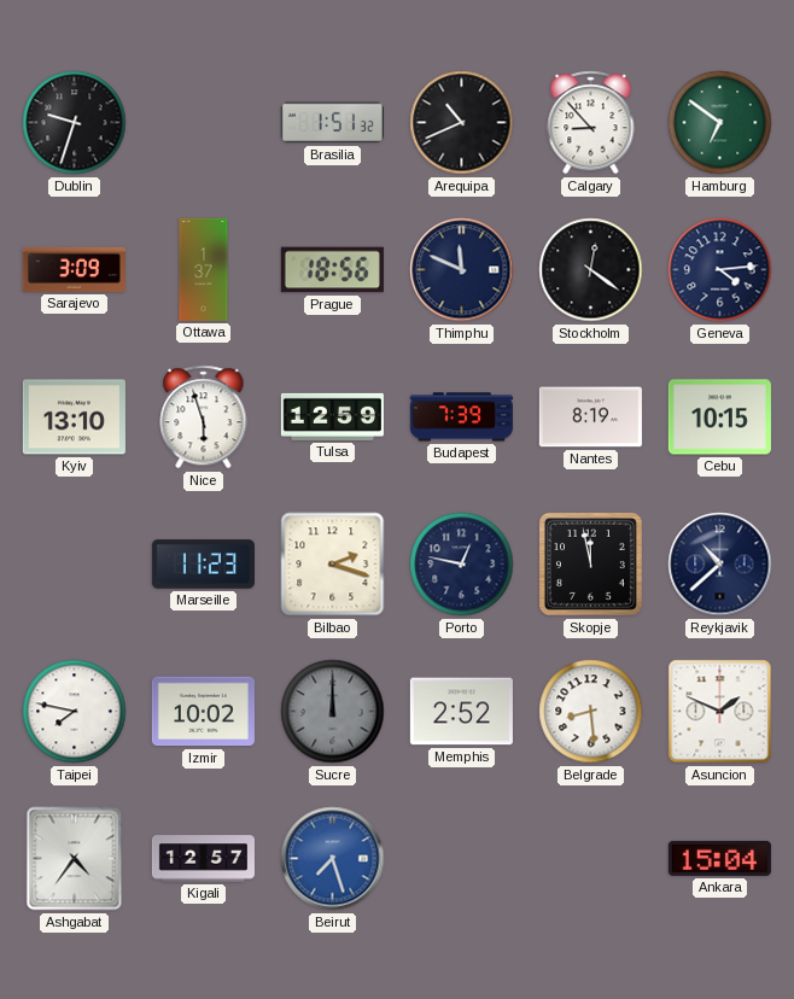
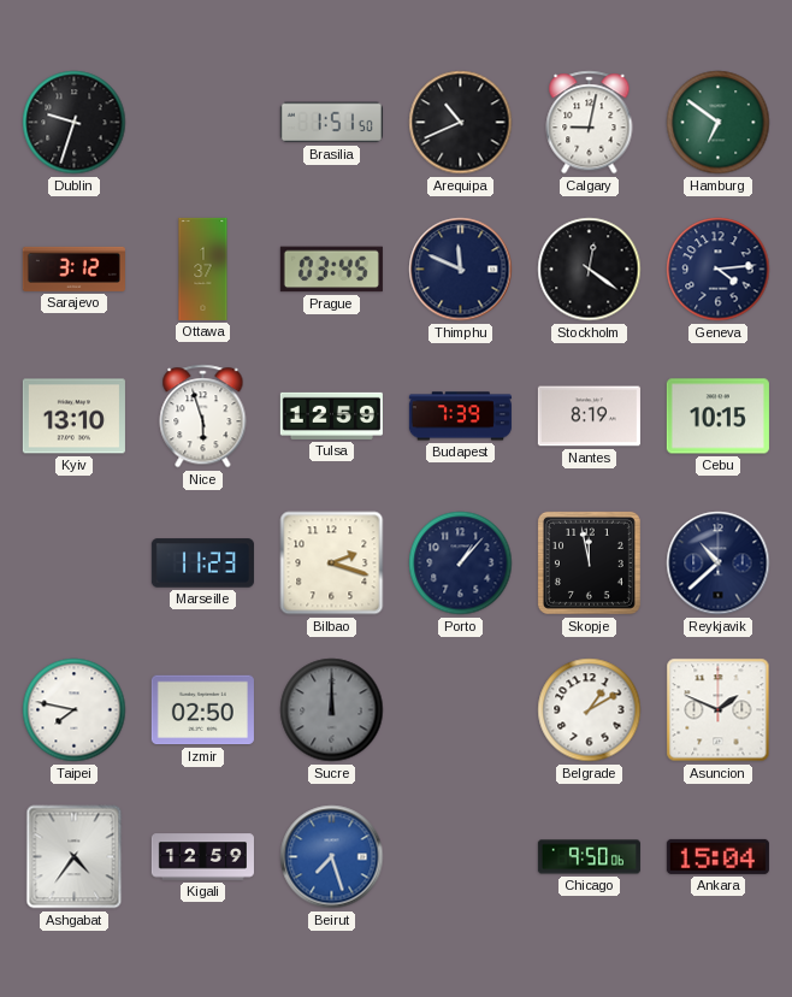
Brasilia: 1:51:32 -> 1:51:50 (331, 123)
Calgary: 8:53 -> 9:02 (590, 123)
Sarajevo: 3:09 -> 3:12 (73, 269)
Prague: 18:56 -> 03:45 (331, 270)
Porto: 12:47 -> 1:07 (461, 564)
Izmir: 10:02 -> 02:50 (202, 710)
Memphis: 2:52 -> none (461, 712)
Belgrade: 8:29 -> 1:10 (590, 710)
Kigali: 12:57 -> 12:59 (202, 857)
Chicago: none -> 9:50 (589, 857)
